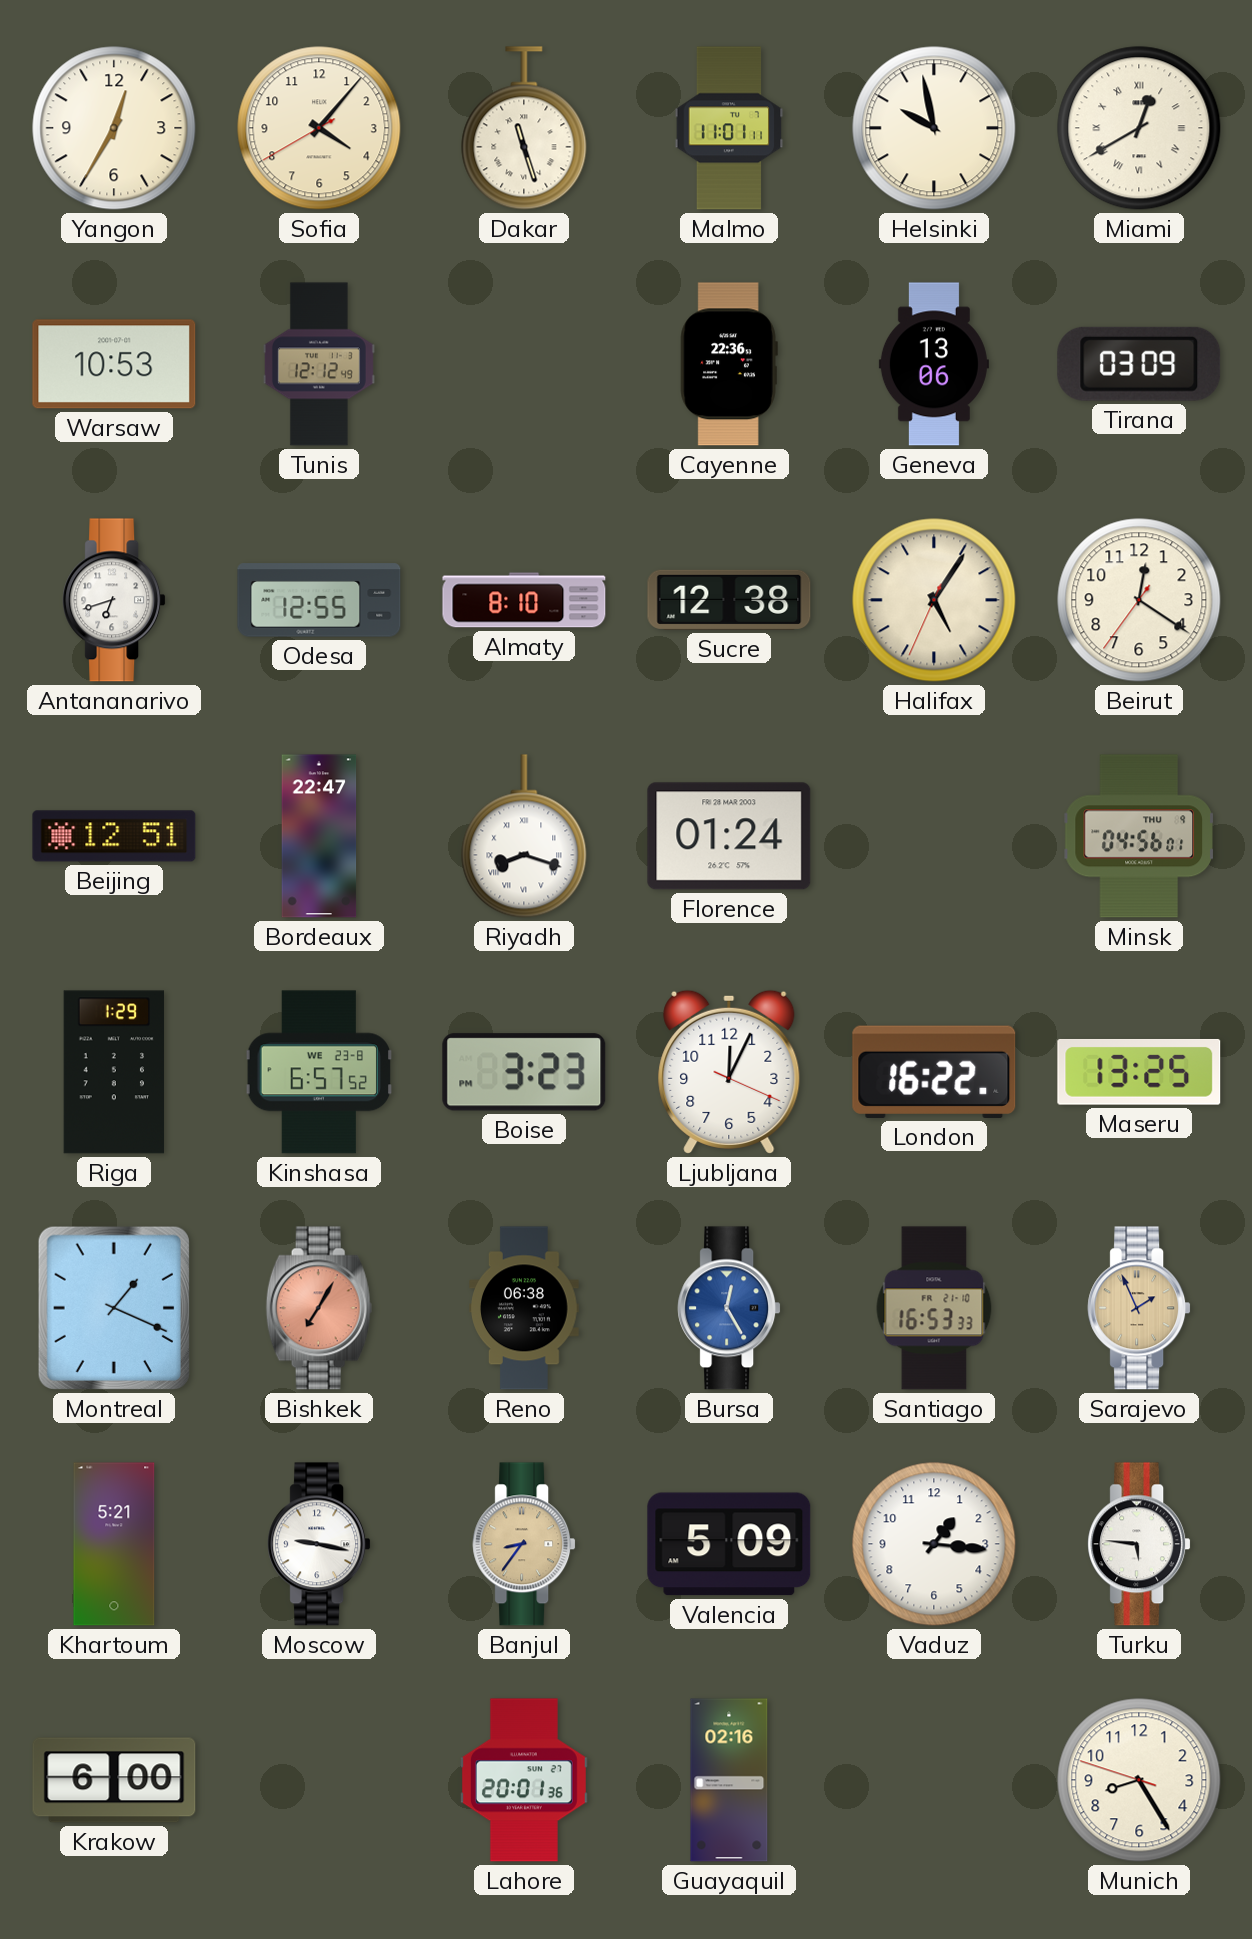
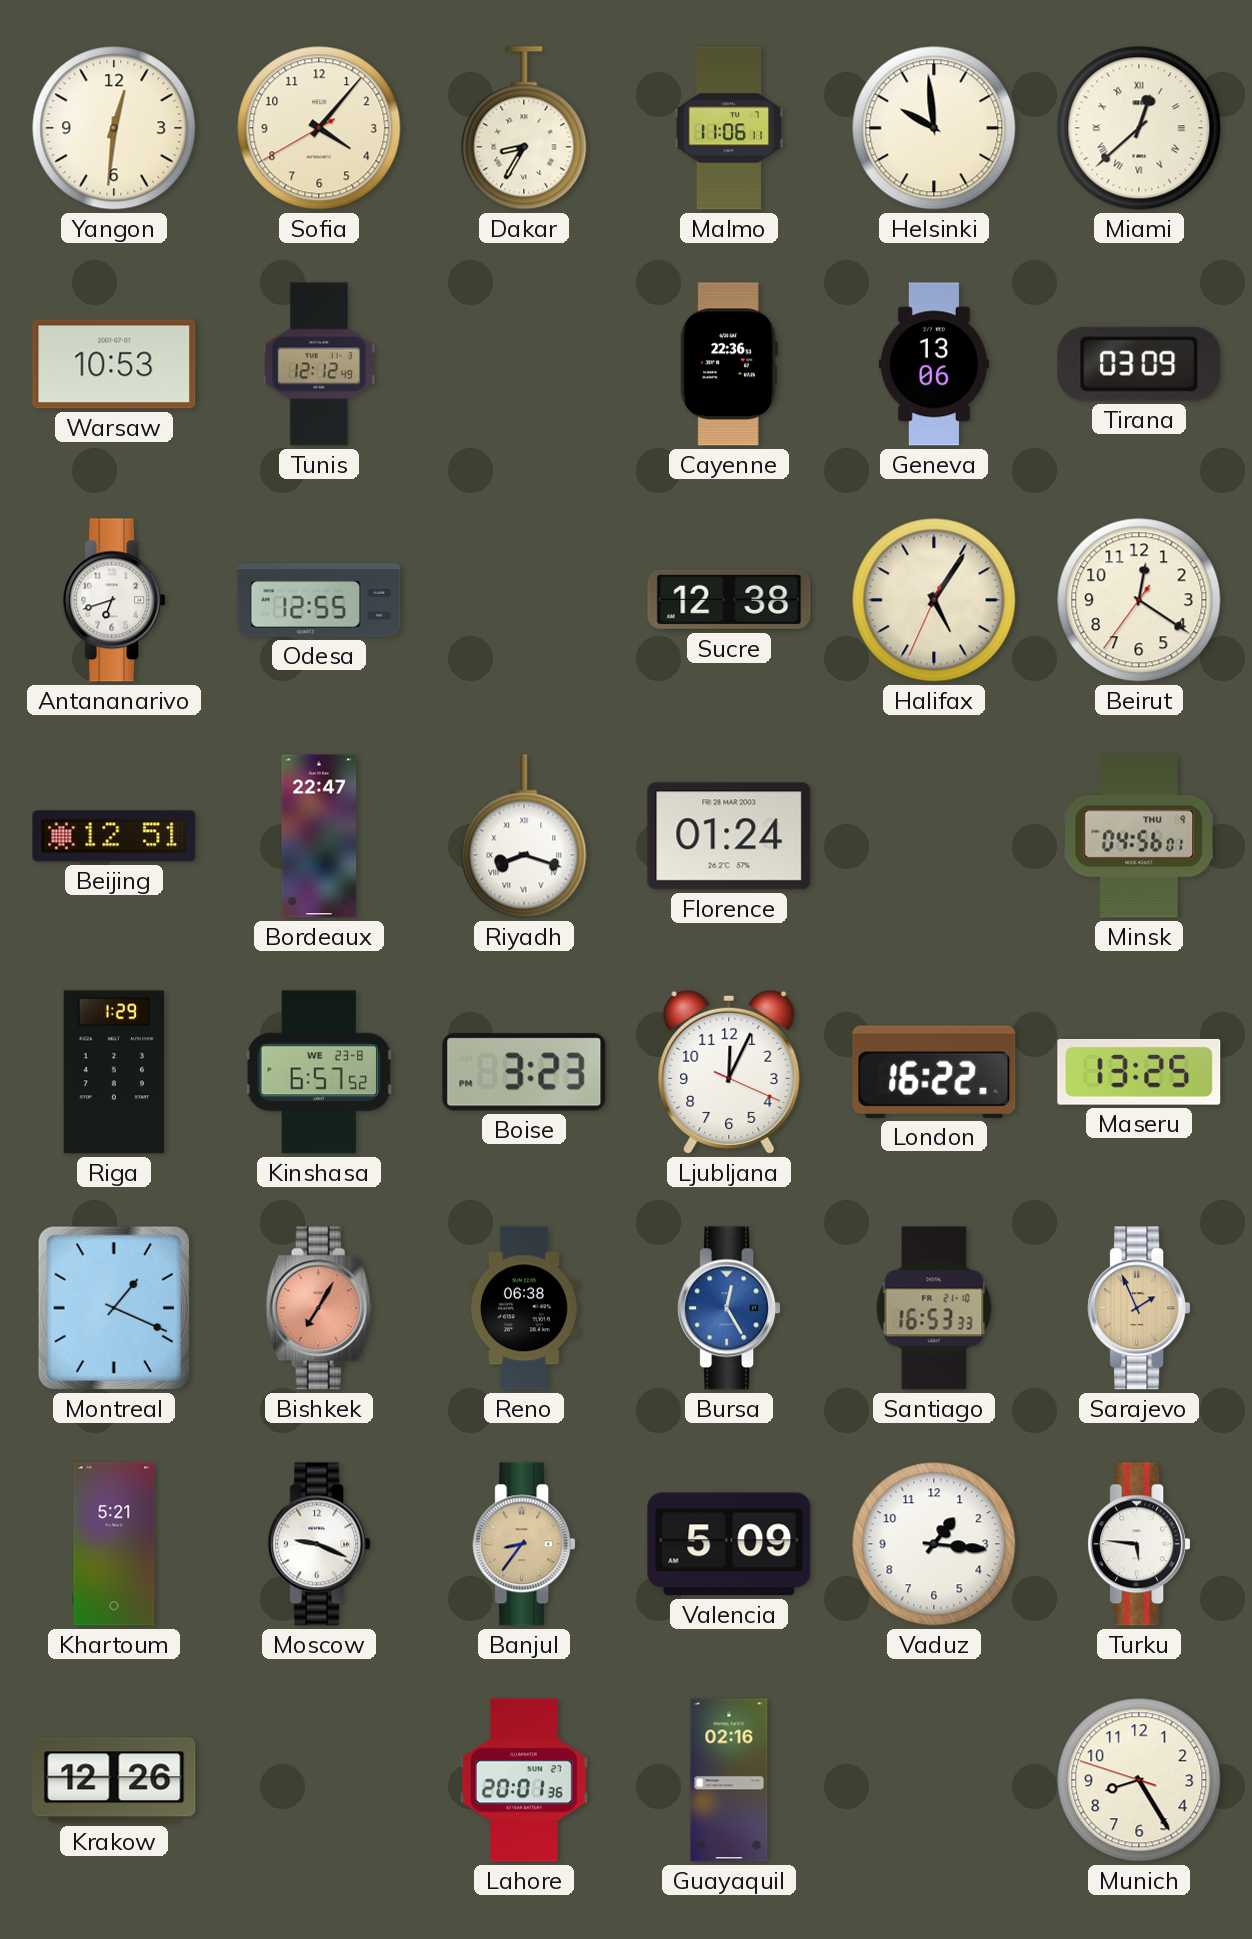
Yangon: 12:35 -> 12:31 (114, 128)
Dakar: 11:27 -> 8:35 (524, 128)
Malmo: 11:01 -> 11:06 (729, 128)
Helsinki: 9:58 -> 9:59 (934, 128)
Miami: 12:40 -> 12:38 (1139, 128)
Almaty: 8:10 -> none (524, 600)
Moscow: 9:17 -> 9:19 (319, 1544)
Krakow: 6:00 -> 12:26 (114, 1780)
